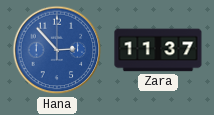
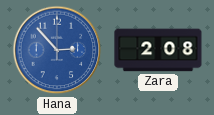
Zara: 11:37 -> 2:08 (158, 50)
